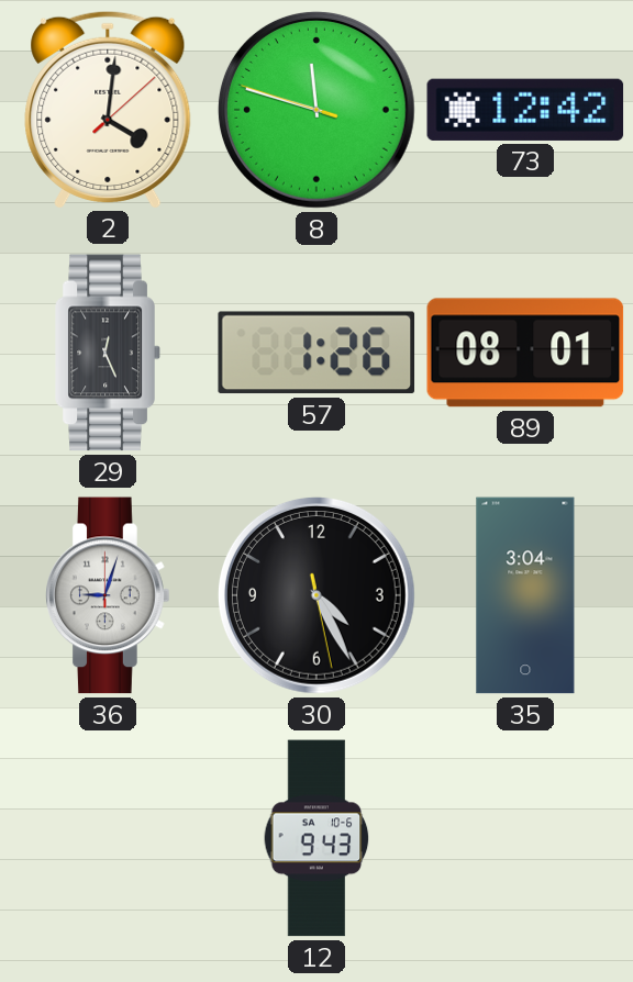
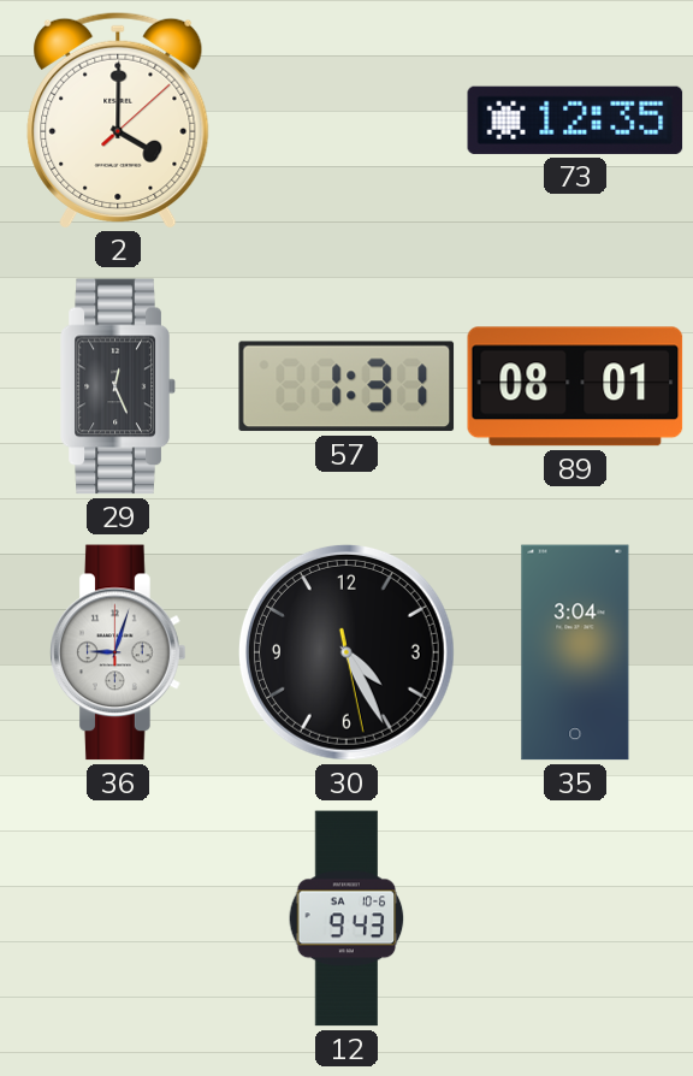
2: 4:01 -> 4:00 (118, 119)
8: 11:47 -> none (316, 110)
73: 12:42 -> 12:35 (575, 120)
57: 1:26 -> 1:31 (346, 386)
